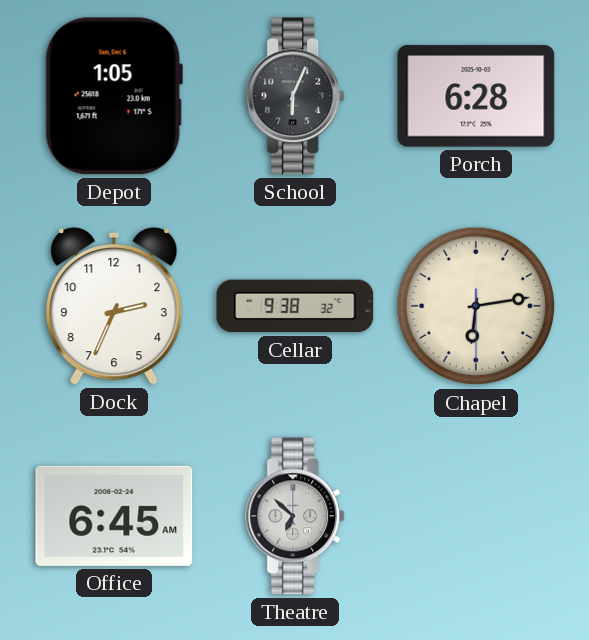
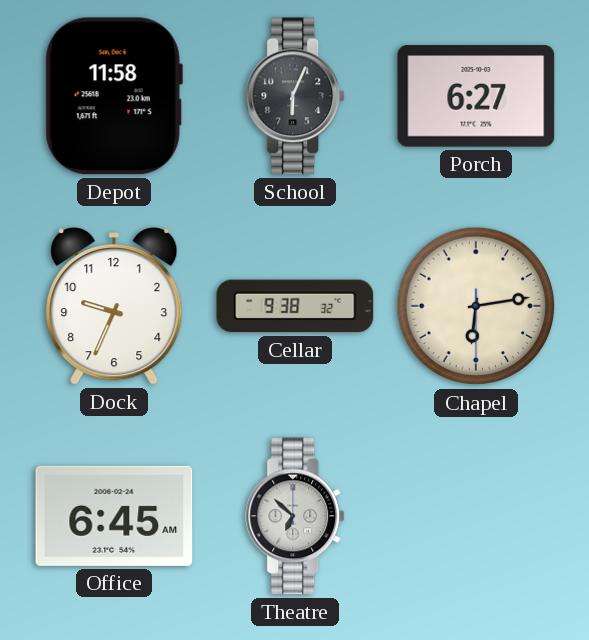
Depot: 1:05 -> 11:58 (114, 96)
Porch: 6:28 -> 6:27 (476, 96)
Dock: 2:34 -> 9:34 (114, 306)
